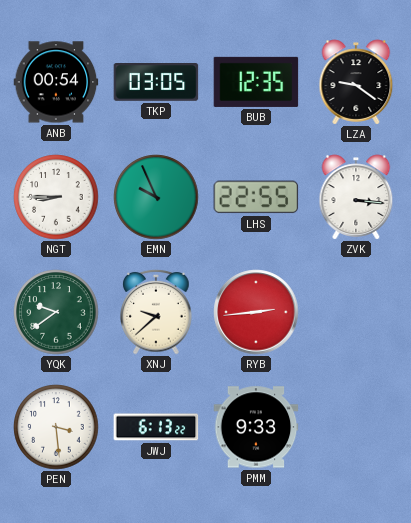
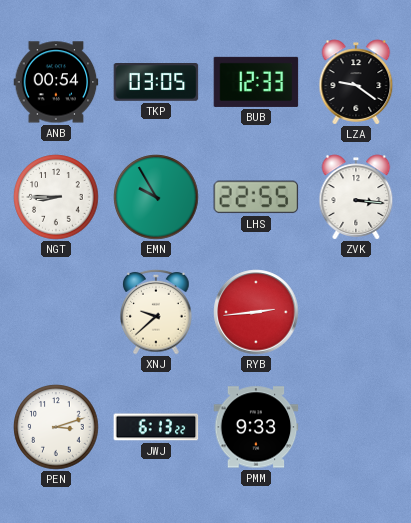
BUB: 12:35 -> 12:33 (256, 82)
EMN: 9:56 -> 9:55 (156, 197)
YQK: 9:39 -> none (56, 312)
PEN: 3:29 -> 3:12 (56, 427)
